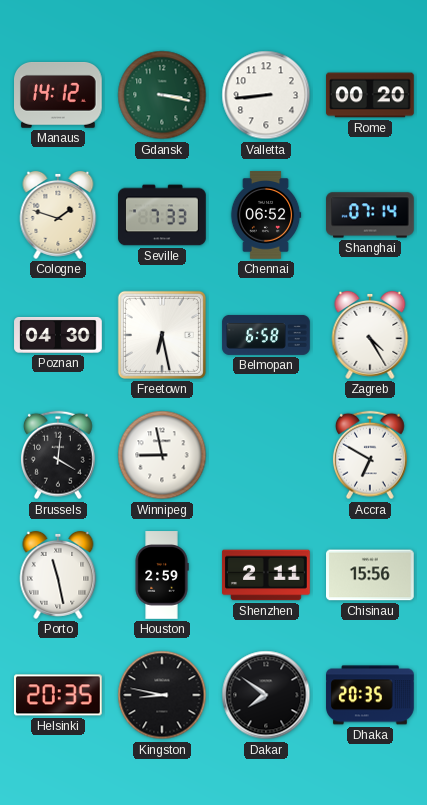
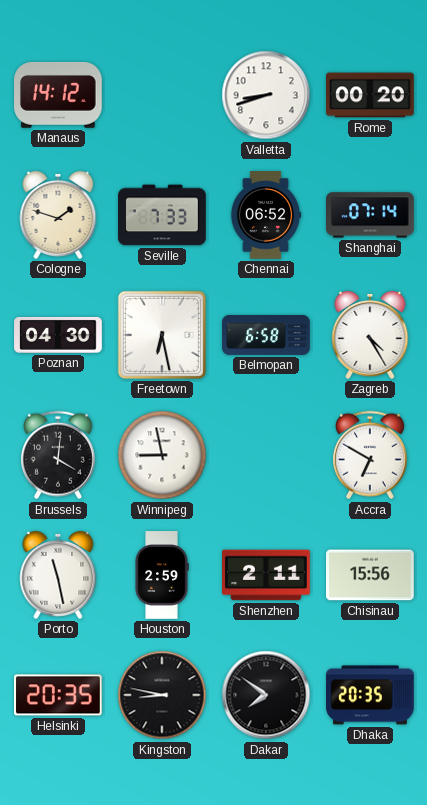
Gdansk: 3:17 -> none (162, 95)
Valletta: 8:44 -> 8:42 (266, 95)
